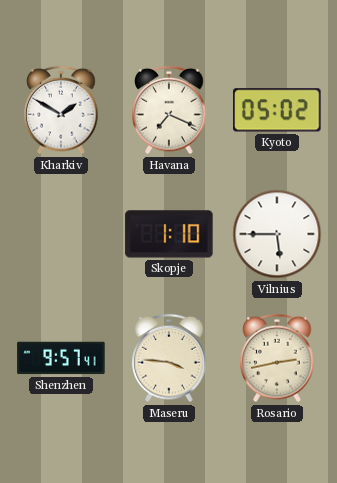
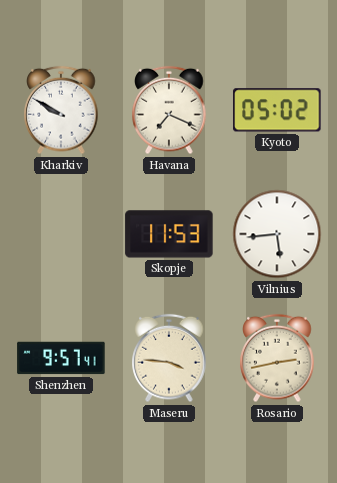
Kharkiv: 1:50 -> 9:50 (61, 110)
Skopje: 1:10 -> 11:53 (169, 234)
Vilnius: 5:45 -> 5:44 (277, 234)
